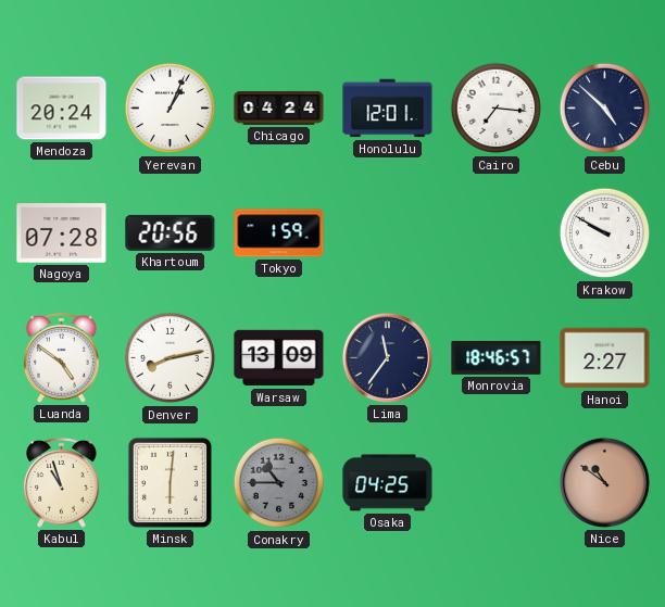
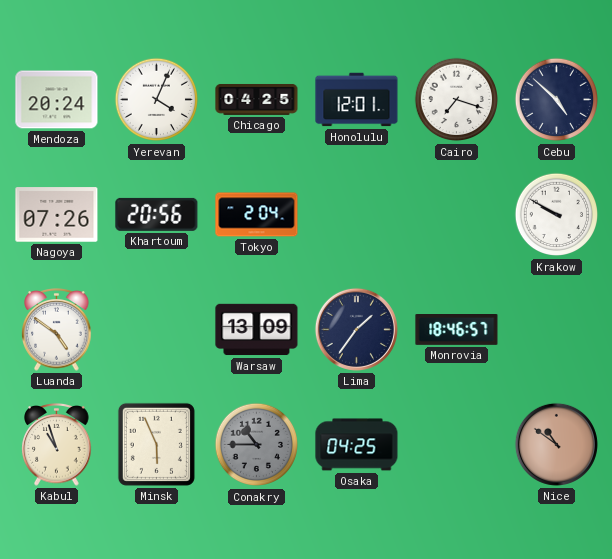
Yerevan: 1:04 -> 4:04 (157, 100)
Chicago: 04:24 -> 04:25 (257, 99)
Cairo: 7:16 -> 7:18 (457, 100)
Nagoya: 07:28 -> 07:26 (57, 215)
Tokyo: 1:59 -> 2:04 (257, 215)
Denver: 8:13 -> none (171, 358)
Lima: 11:36 -> 1:36 (356, 329)
Hanoi: 2:27 -> none (605, 358)
Minsk: 6:01 -> 5:56 (156, 444)
